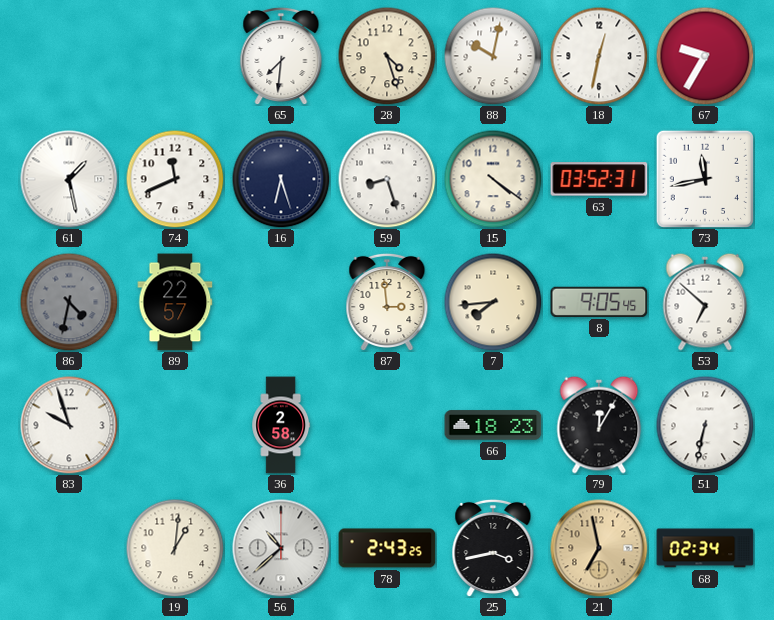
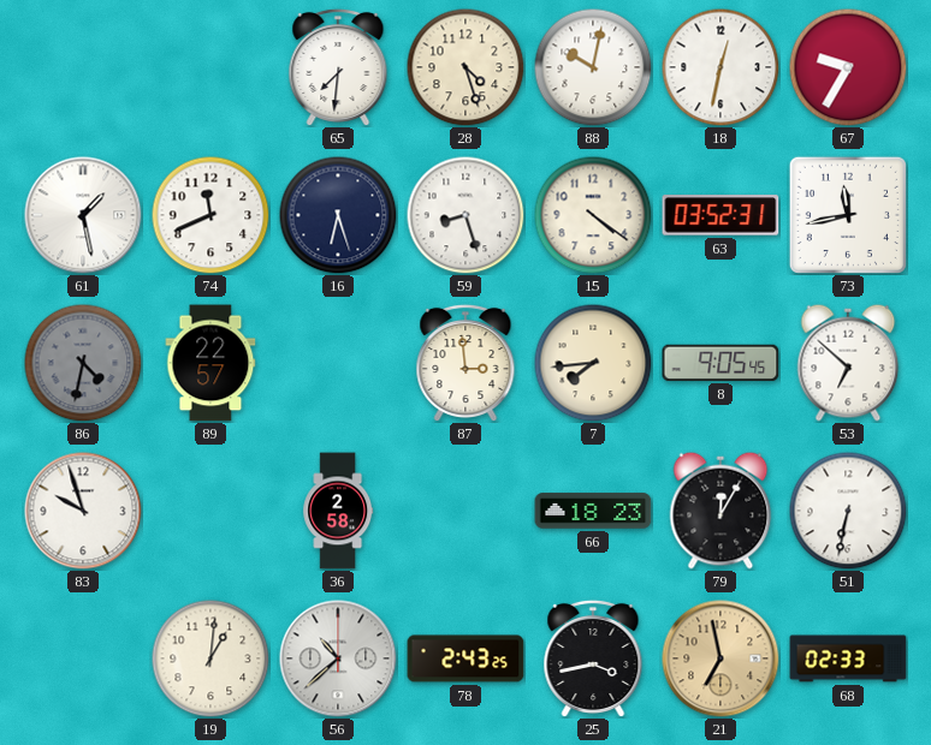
68: 02:34 -> 02:33 (848, 658)
